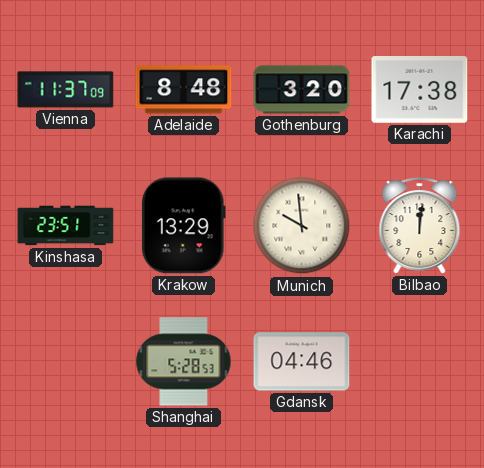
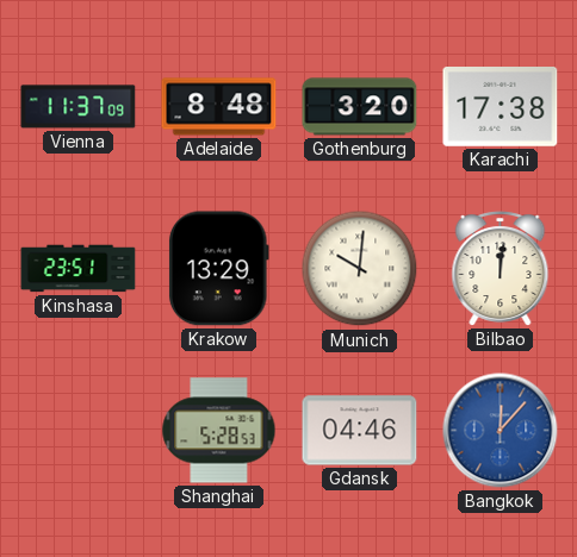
Munich: 9:59 -> 10:01 (360, 269)
Bangkok: none -> 12:07 (501, 431)
